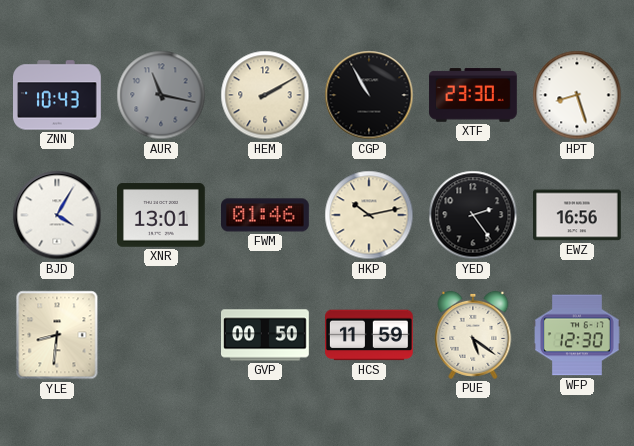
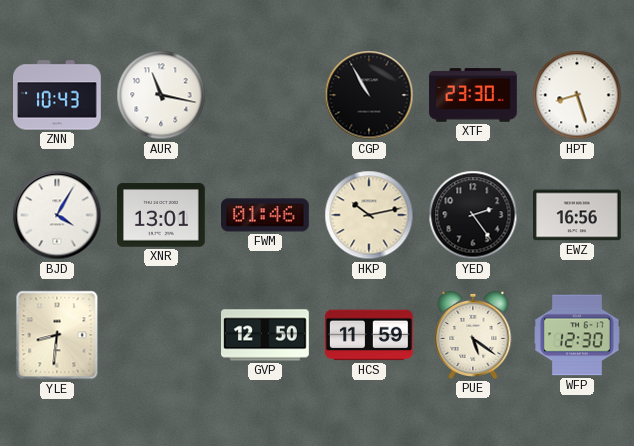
AUR dial: grey -> white (161, 95)
HEM: 2:10 -> none (265, 95)
GVP: 00:50 -> 12:50 (265, 335)
